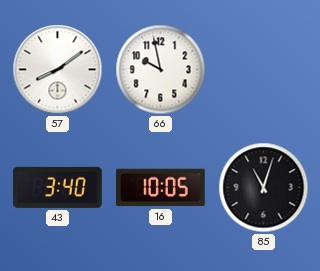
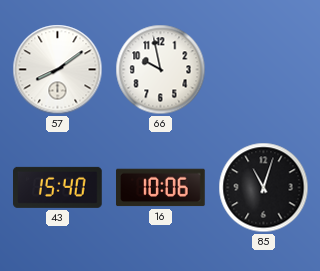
43: 3:40 -> 15:40 (58, 187)
16: 10:05 -> 10:06 (161, 188)
